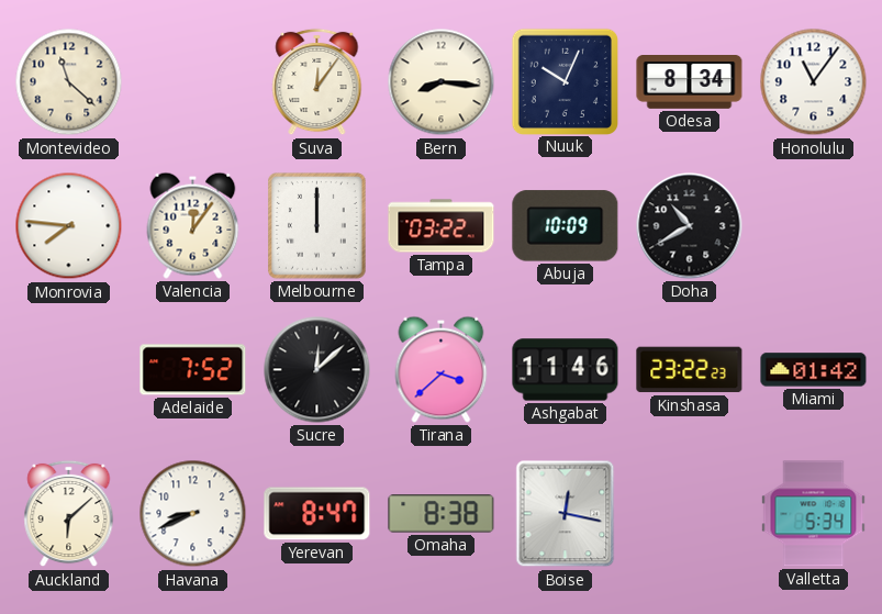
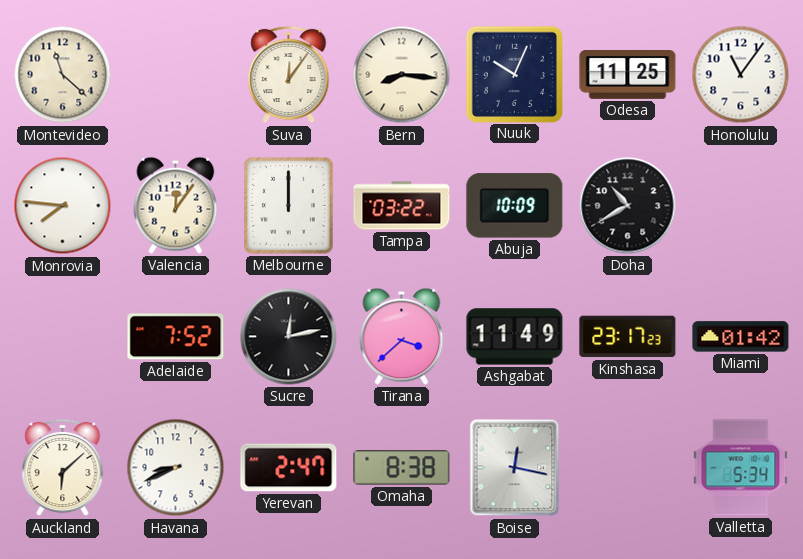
Odesa: 8:34 -> 11:25 (628, 75)
Sucre: 12:08 -> 12:13 (289, 337)
Ashgabat: 11:46 -> 11:49 (515, 337)
Kinshasa: 23:22 -> 23:17 (628, 337)
Yerevan: 8:47 -> 2:47 (289, 468)
